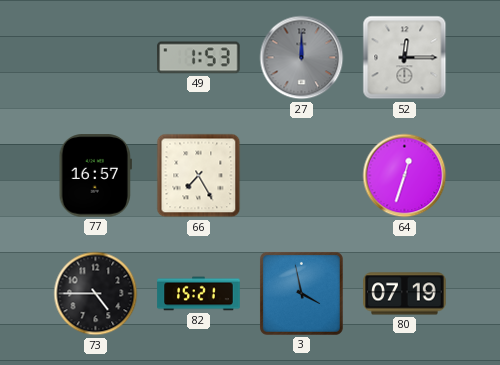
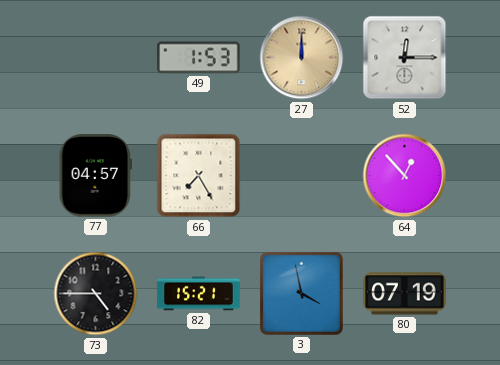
27 dial: grey -> champagne (302, 58)
77: 16:57 -> 04:57 (95, 176)
64: 12:33 -> 12:53 (405, 176)
